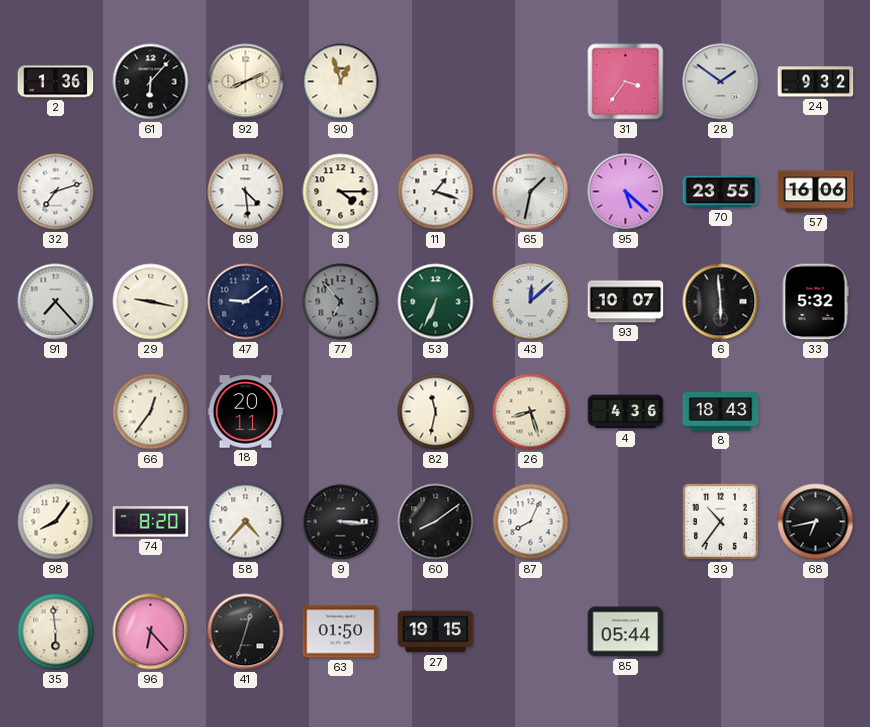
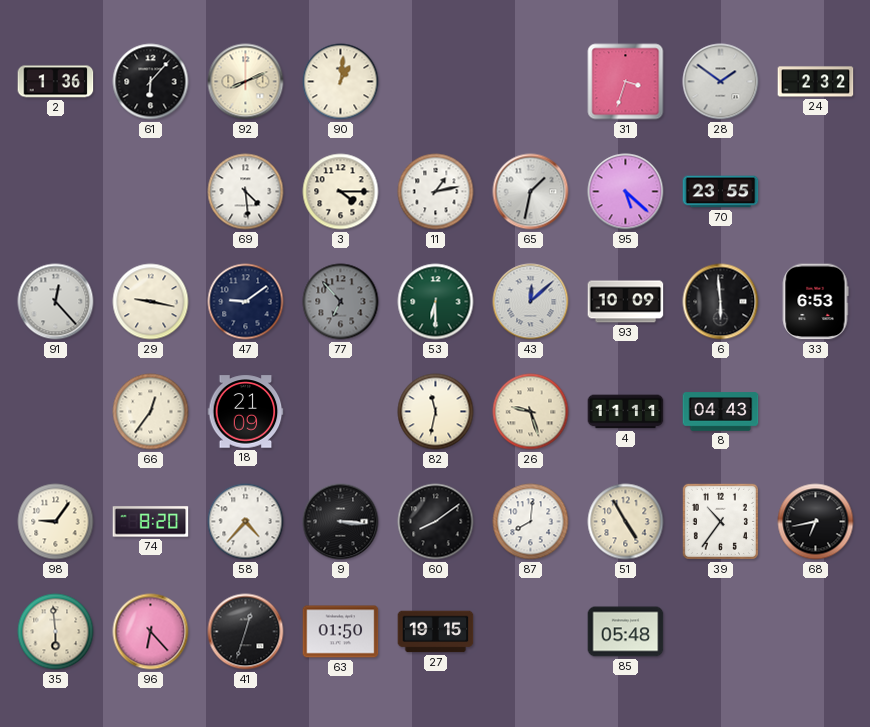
90: 12:57 -> 1:01 (341, 82)
31: 3:36 -> 3:33 (626, 82)
24: 9:32 -> 2:32 (816, 82)
32: 7:12 -> none (56, 192)
11: 1:18 -> 1:13 (436, 192)
57: 16:06 -> none (816, 192)
91: 7:23 -> 12:23 (56, 302)
53: 6:34 -> 6:30 (436, 302)
93: 10:07 -> 10:09 (626, 302)
33: 5:32 -> 6:53 (815, 302)
18: 20:11 -> 21:09 (246, 412)
26: 8:27 -> 9:27 (531, 412)
4: 4:36 -> 11:11 (626, 412)
8: 18:43 -> 04:43 (721, 412)
98: 8:06 -> 9:06 (56, 522)
87: 8:04 -> 8:01 (531, 522)
51: none -> 4:55 (626, 522)
85: 05:44 -> 05:48 (626, 632)
